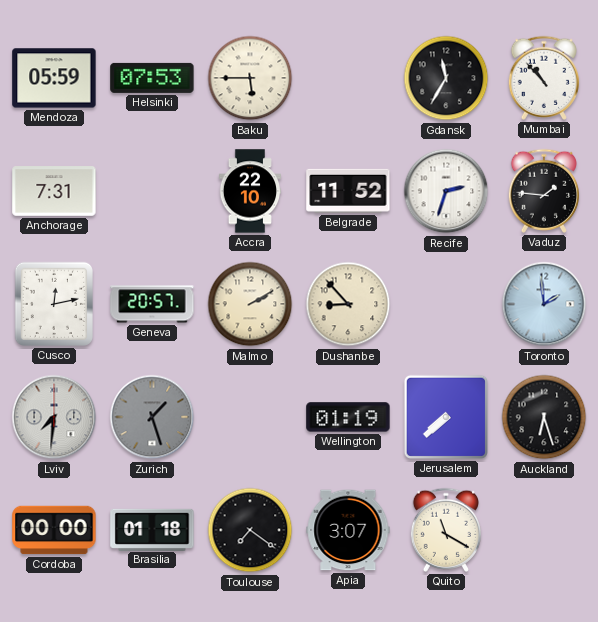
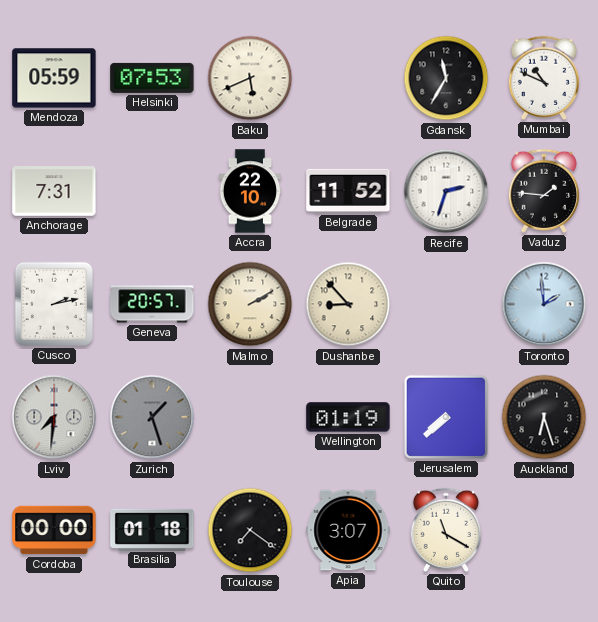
Baku: 5:45 -> 5:41 (250, 78)
Mumbai: 10:53 -> 10:49 (543, 78)
Cusco: 12:13 -> 2:13 (54, 304)
